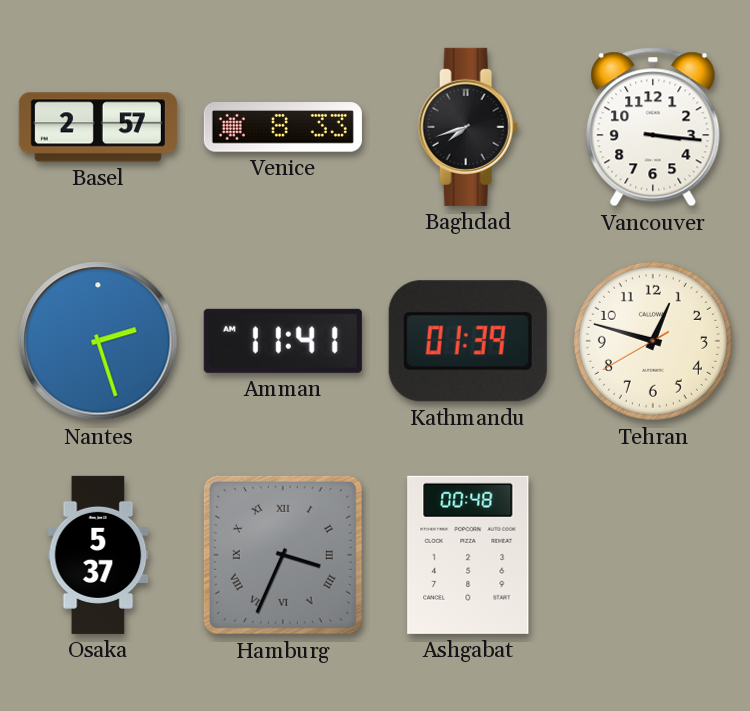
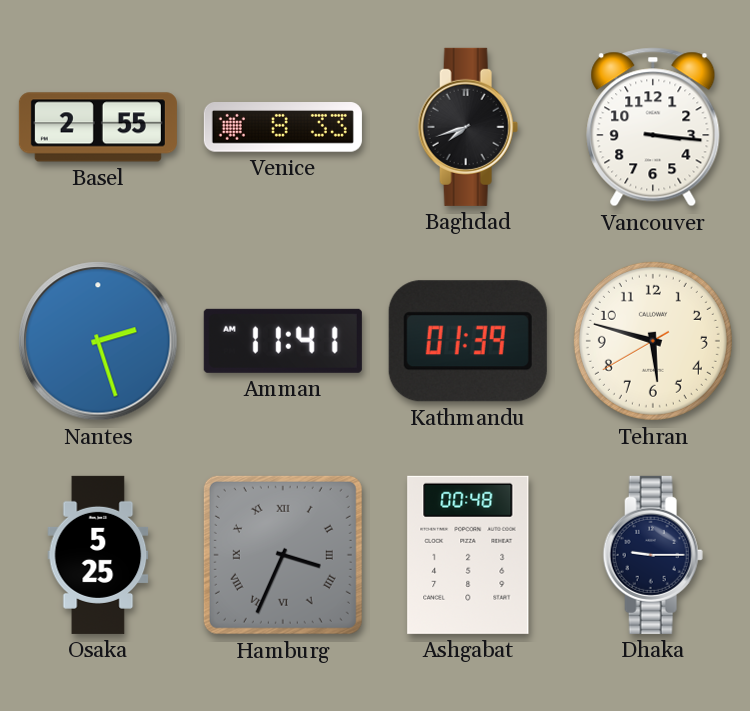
Basel: 2:57 -> 2:55 (98, 127)
Tehran: 12:47 -> 5:47 (653, 341)
Osaka: 5:37 -> 5:25 (98, 555)
Dhaka: none -> 9:15 (653, 555)
